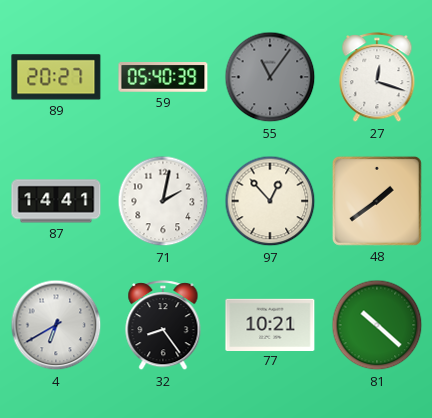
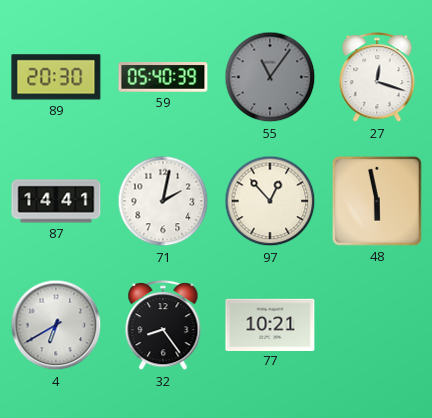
89: 20:27 -> 20:30 (56, 77)
48: 1:39 -> 5:58 (377, 201)
81: 10:22 -> none (377, 325)
